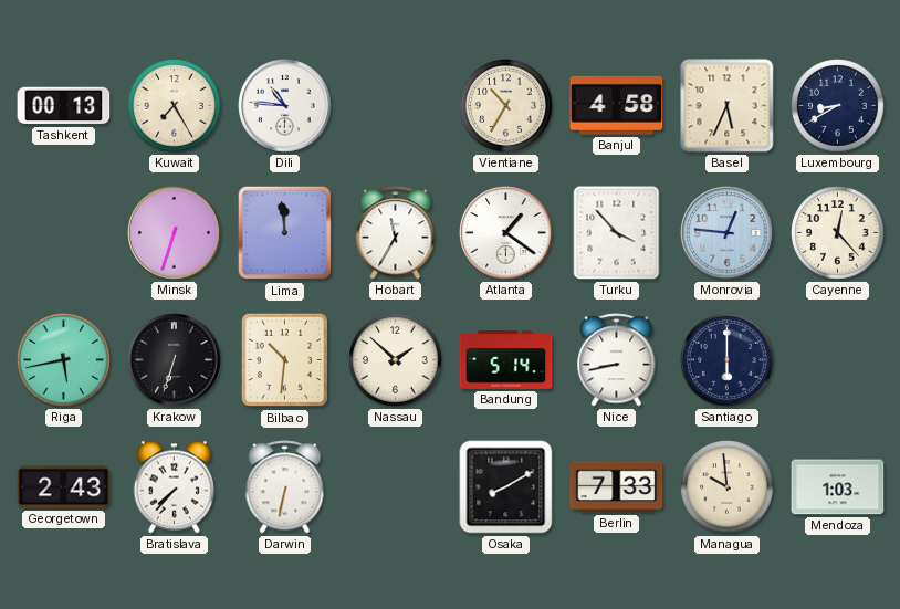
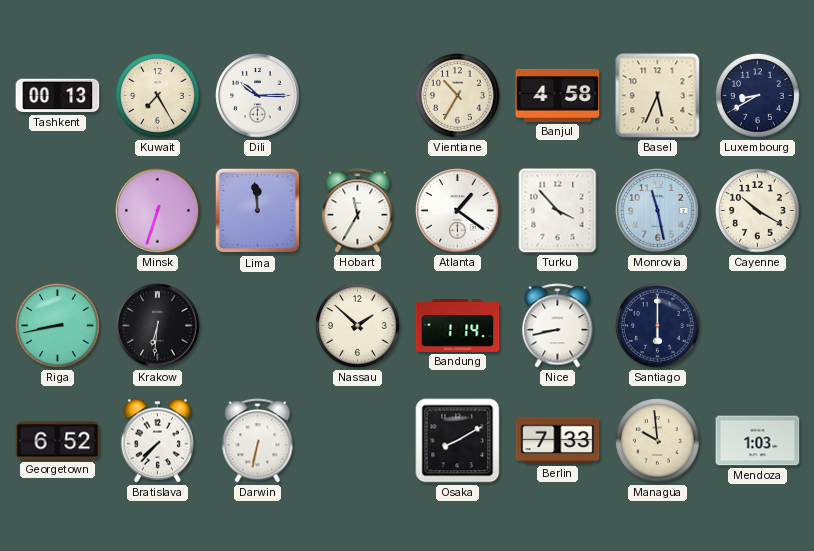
Dili: 10:46 -> 10:15 (258, 96)
Monrovia: 12:46 -> 11:28 (658, 211)
Cayenne: 12:23 -> 10:20 (758, 211)
Riga: 5:43 -> 8:43 (58, 326)
Krakow: 6:33 -> 6:31 (158, 326)
Bilbao: 10:31 -> none (285, 360)
Bandung: 5:14 -> 1:14 (458, 326)
Georgetown: 2:43 -> 6:52 (58, 441)
